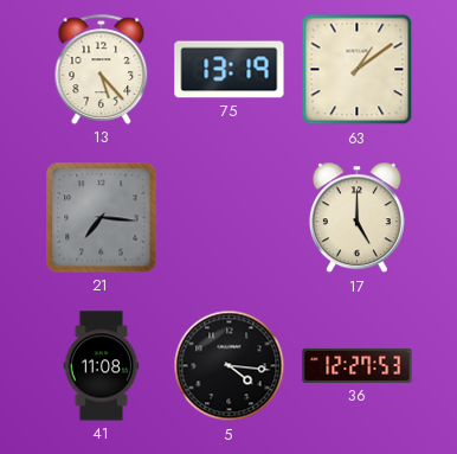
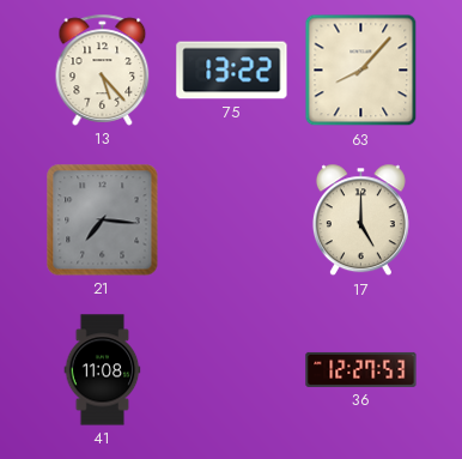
75: 13:19 -> 13:22 (232, 71)
63: 1:09 -> 8:07 (361, 71)
5: 4:16 -> none (230, 366)
